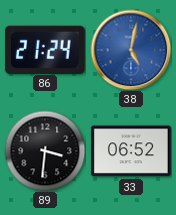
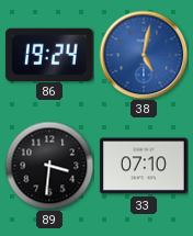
86: 21:24 -> 19:24 (49, 54)
33: 06:52 -> 07:10 (145, 166)
